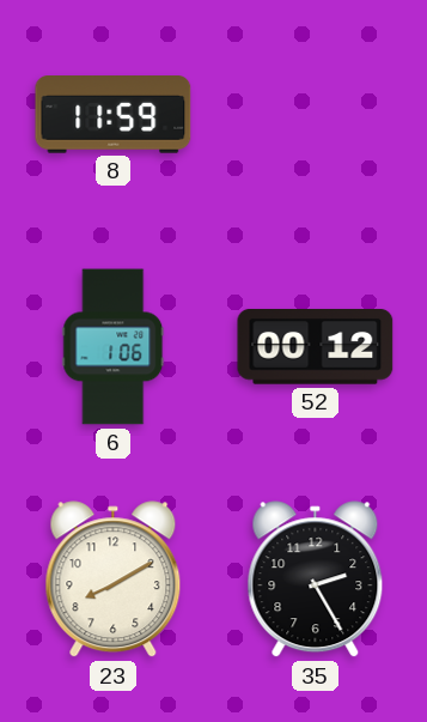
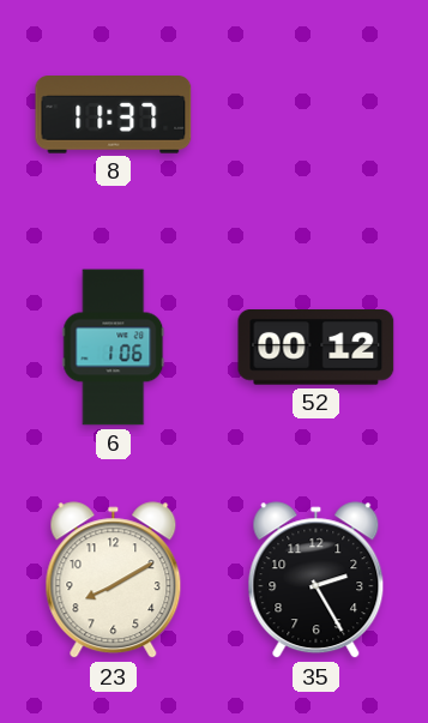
8: 11:59 -> 11:37 (114, 115)
